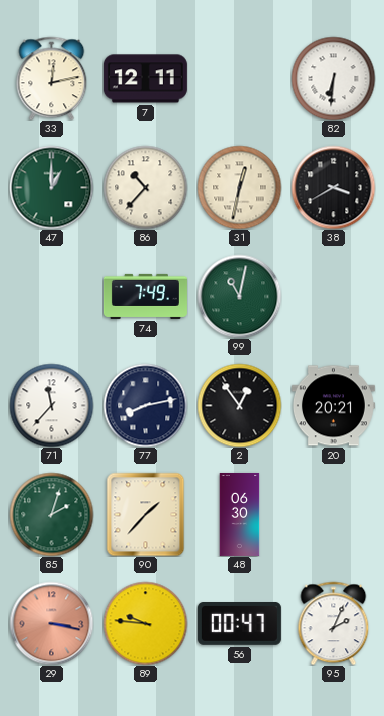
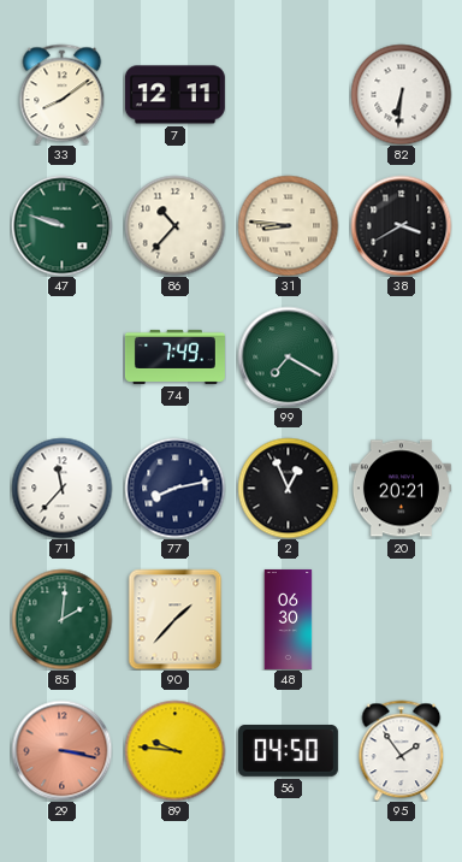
33: 12:13 -> 8:09 (63, 94)
47: 1:00 -> 9:48 (61, 225)
31: 12:32 -> 8:46 (288, 225)
99: 11:02 -> 7:20 (288, 356)
2: 12:54 -> 12:56 (288, 488)
85: 2:03 -> 2:01 (61, 619)
56: 00:47 -> 04:50 (288, 751)
95: 2:04 -> 1:54 (402, 750)
